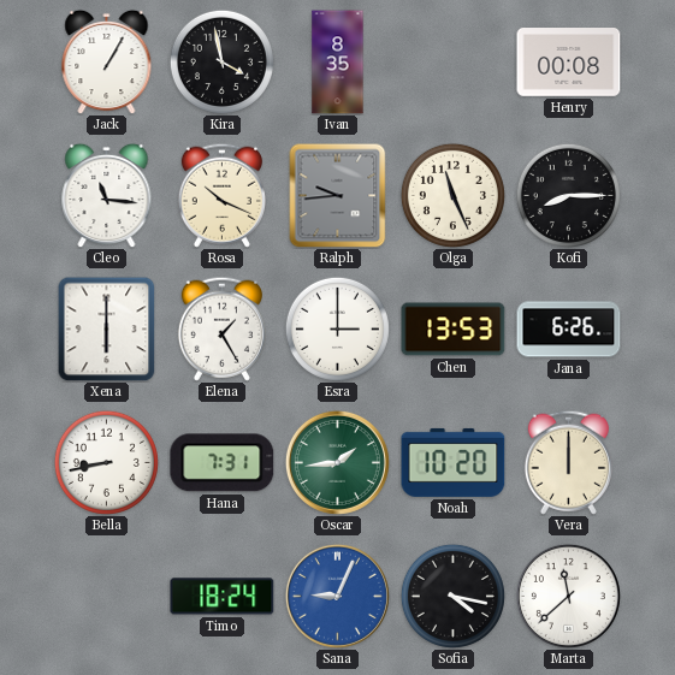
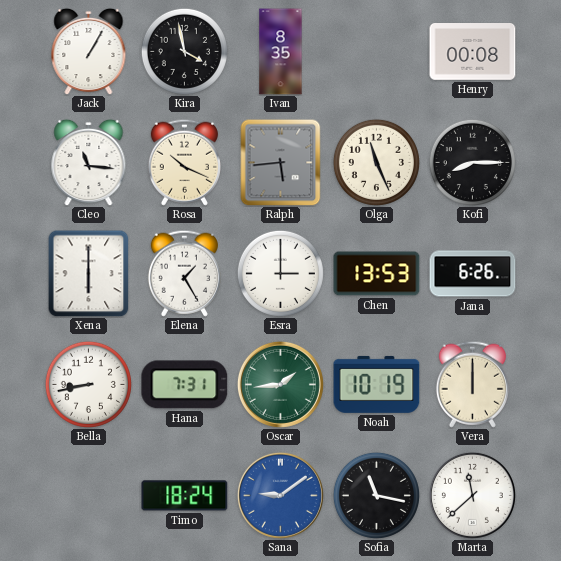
Ralph: 9:44 -> 5:44 (281, 162)
Noah: 10:20 -> 10:19 (377, 384)
Sana: 9:04 -> 9:09 (280, 495)
Sofia: 4:17 -> 11:17 (376, 495)
